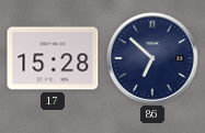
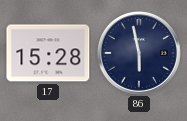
86: 6:52 -> 5:58 (139, 53)
